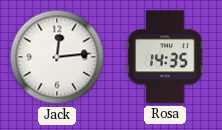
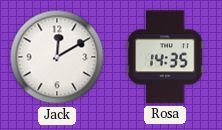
Jack: 12:14 -> 12:10 (57, 57)
